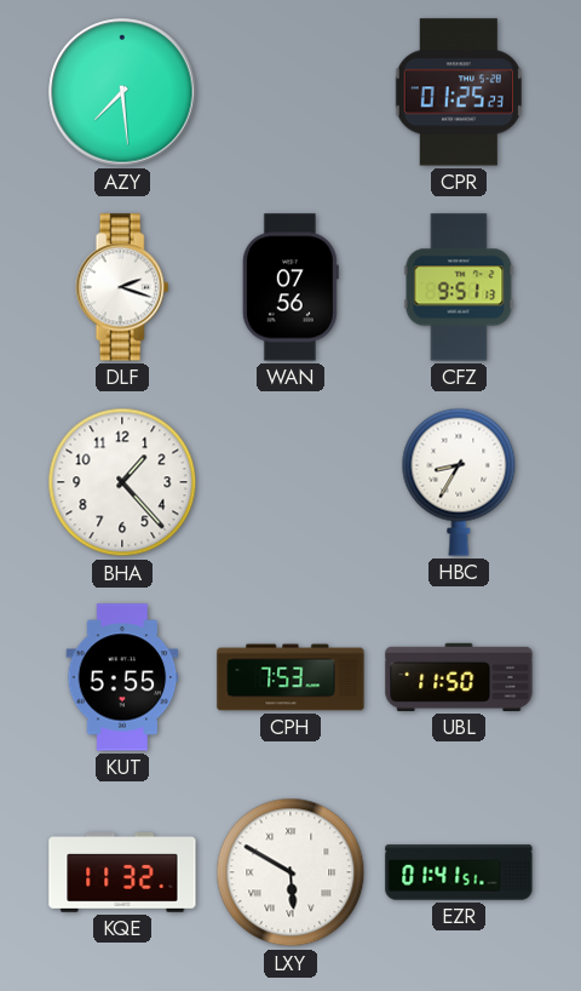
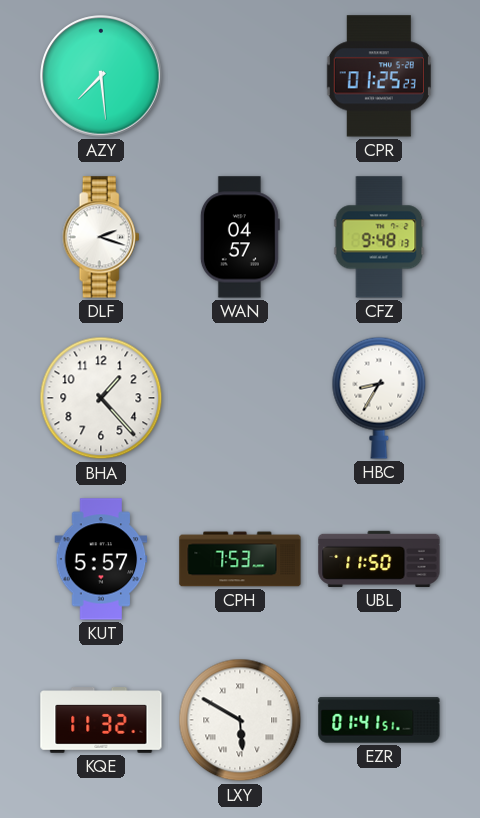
WAN: 07:56 -> 04:57 (240, 237)
CFZ: 9:51 -> 9:48 (379, 237)
KUT: 5:55 -> 5:57 (101, 559)
